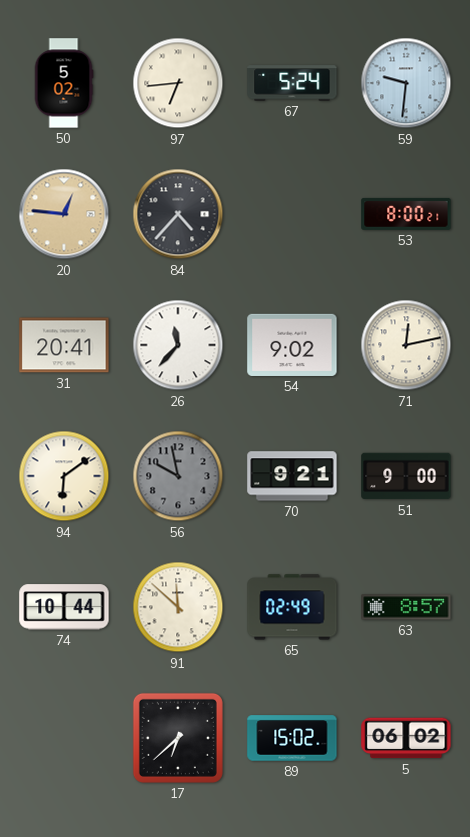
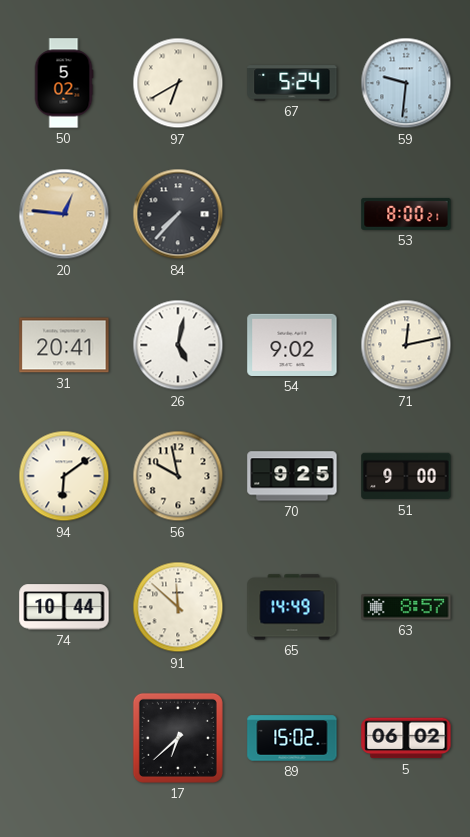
97: 6:44 -> 6:40 (178, 83)
84: 4:37 -> 7:37 (178, 214)
26: 11:37 -> 5:02 (178, 345)
56 dial: grey -> cream (178, 476)
70: 9:21 -> 9:25 (292, 476)
65: 02:49 -> 14:49 (292, 607)
